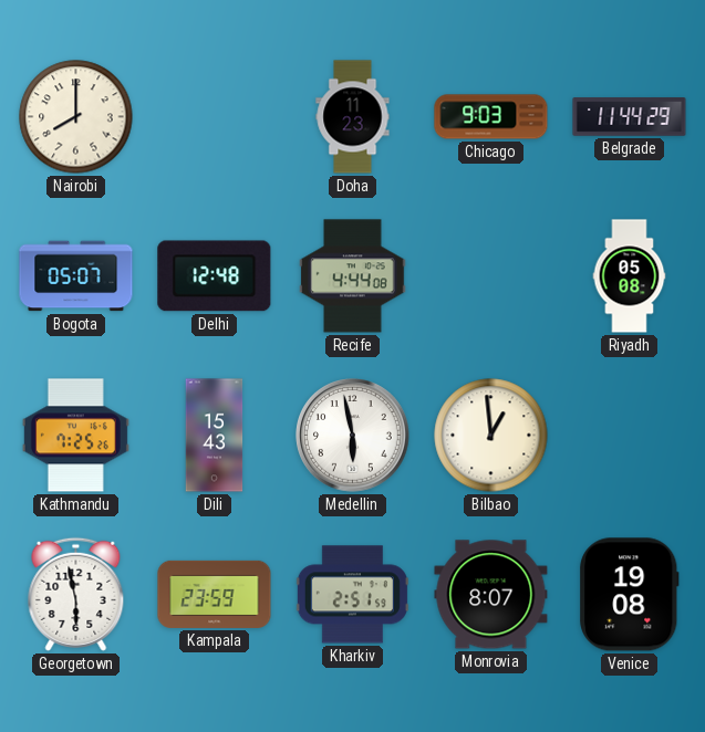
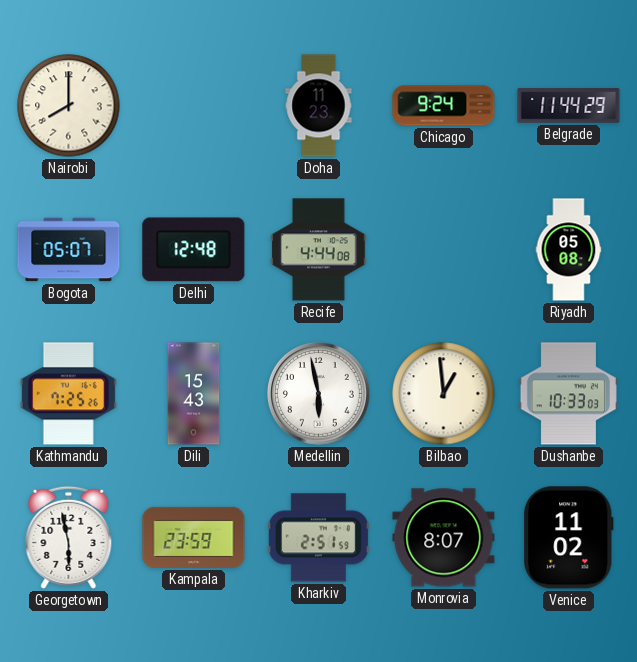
Chicago: 9:03 -> 9:24 (444, 106)
Dushanbe: none -> 10:33 (568, 394)
Venice: 19:08 -> 11:02 (569, 538)
